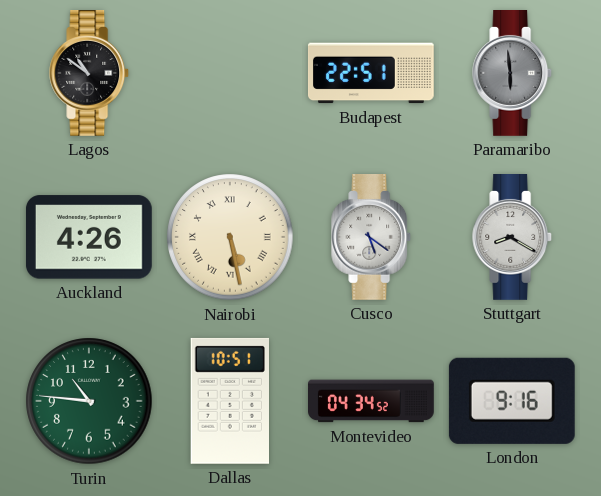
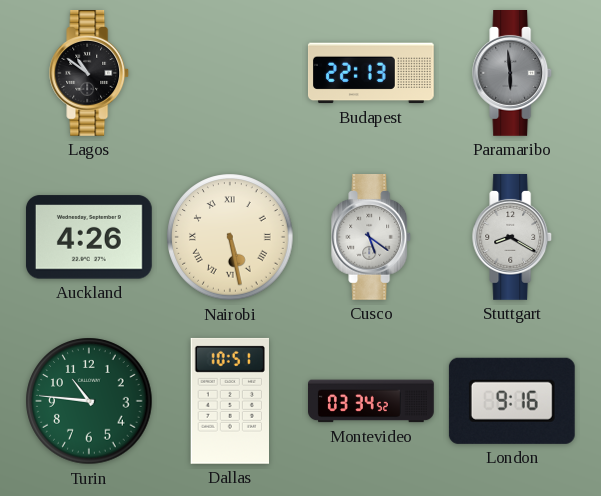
Budapest: 22:51 -> 22:13 (371, 73)
Montevideo: 04:34 -> 03:34 (372, 401)
